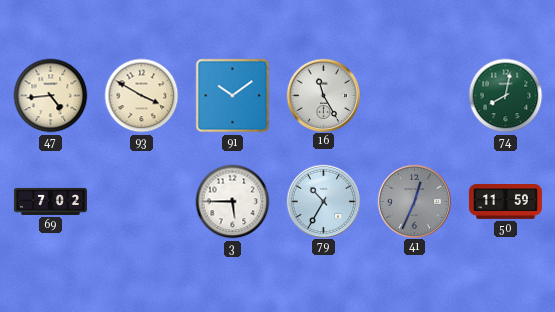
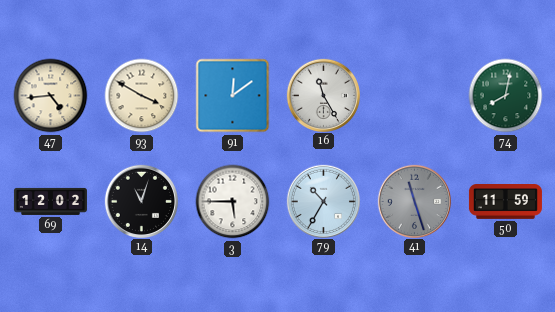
91: 10:09 -> 12:09 (233, 96)
69: 7:02 -> 12:02 (50, 201)
14: none -> 11:03 (141, 201)
41: 12:34 -> 11:27 (414, 201)
